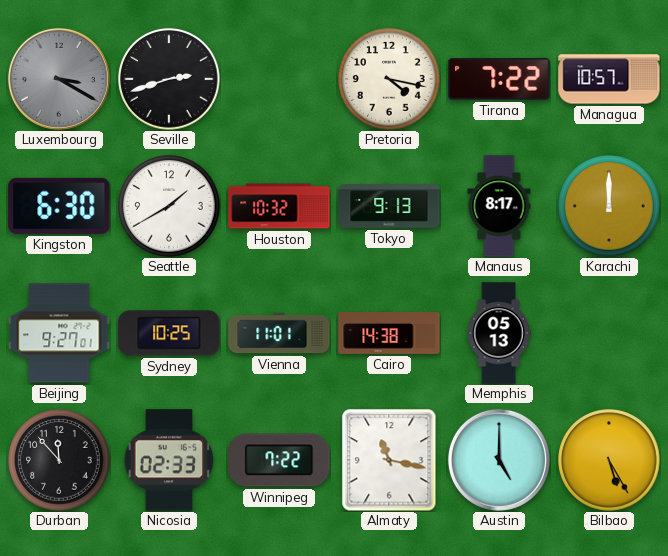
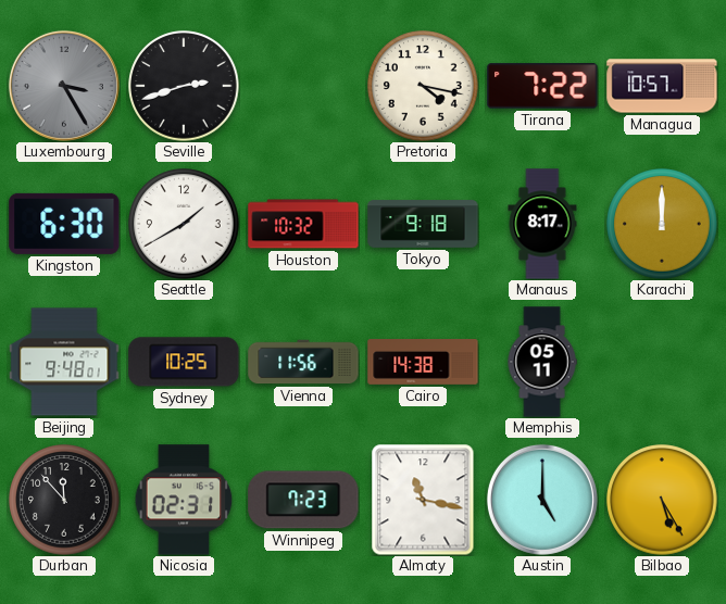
Luxembourg: 3:20 -> 3:25 (64, 86)
Tokyo: 9:13 -> 9:18 (423, 224)
Beijing: 9:27 -> 9:48 (64, 362)
Vienna: 11:01 -> 11:56 (303, 362)
Memphis: 05:13 -> 05:11 (542, 362)
Nicosia: 02:33 -> 02:31 (184, 500)
Winnipeg: 7:22 -> 7:23 (303, 500)
